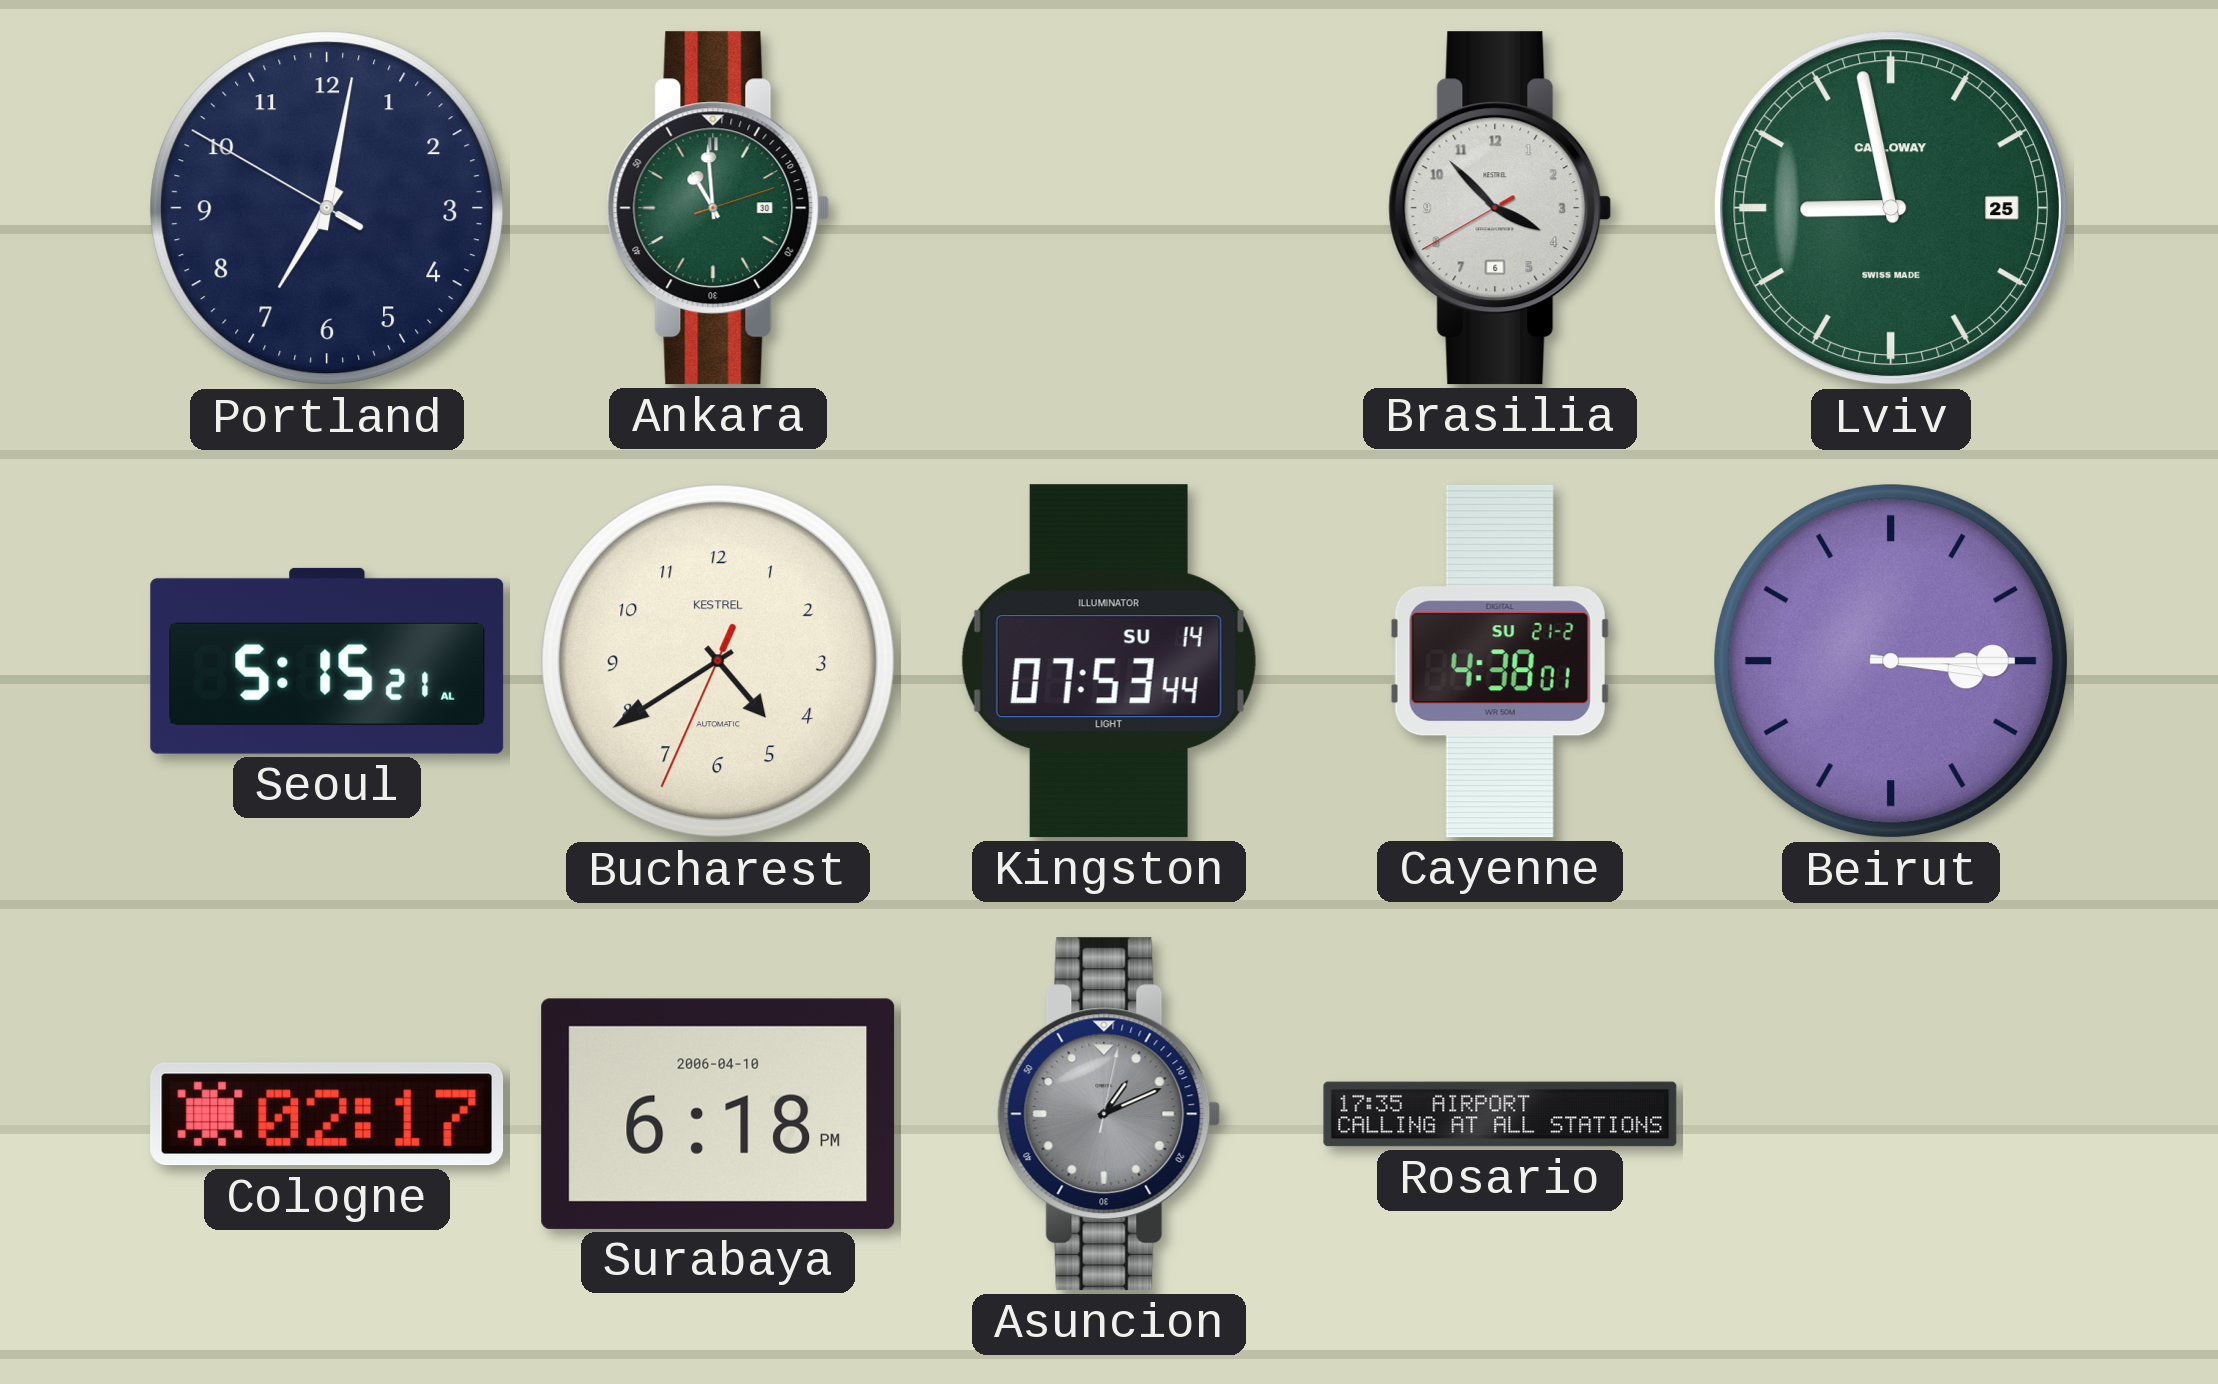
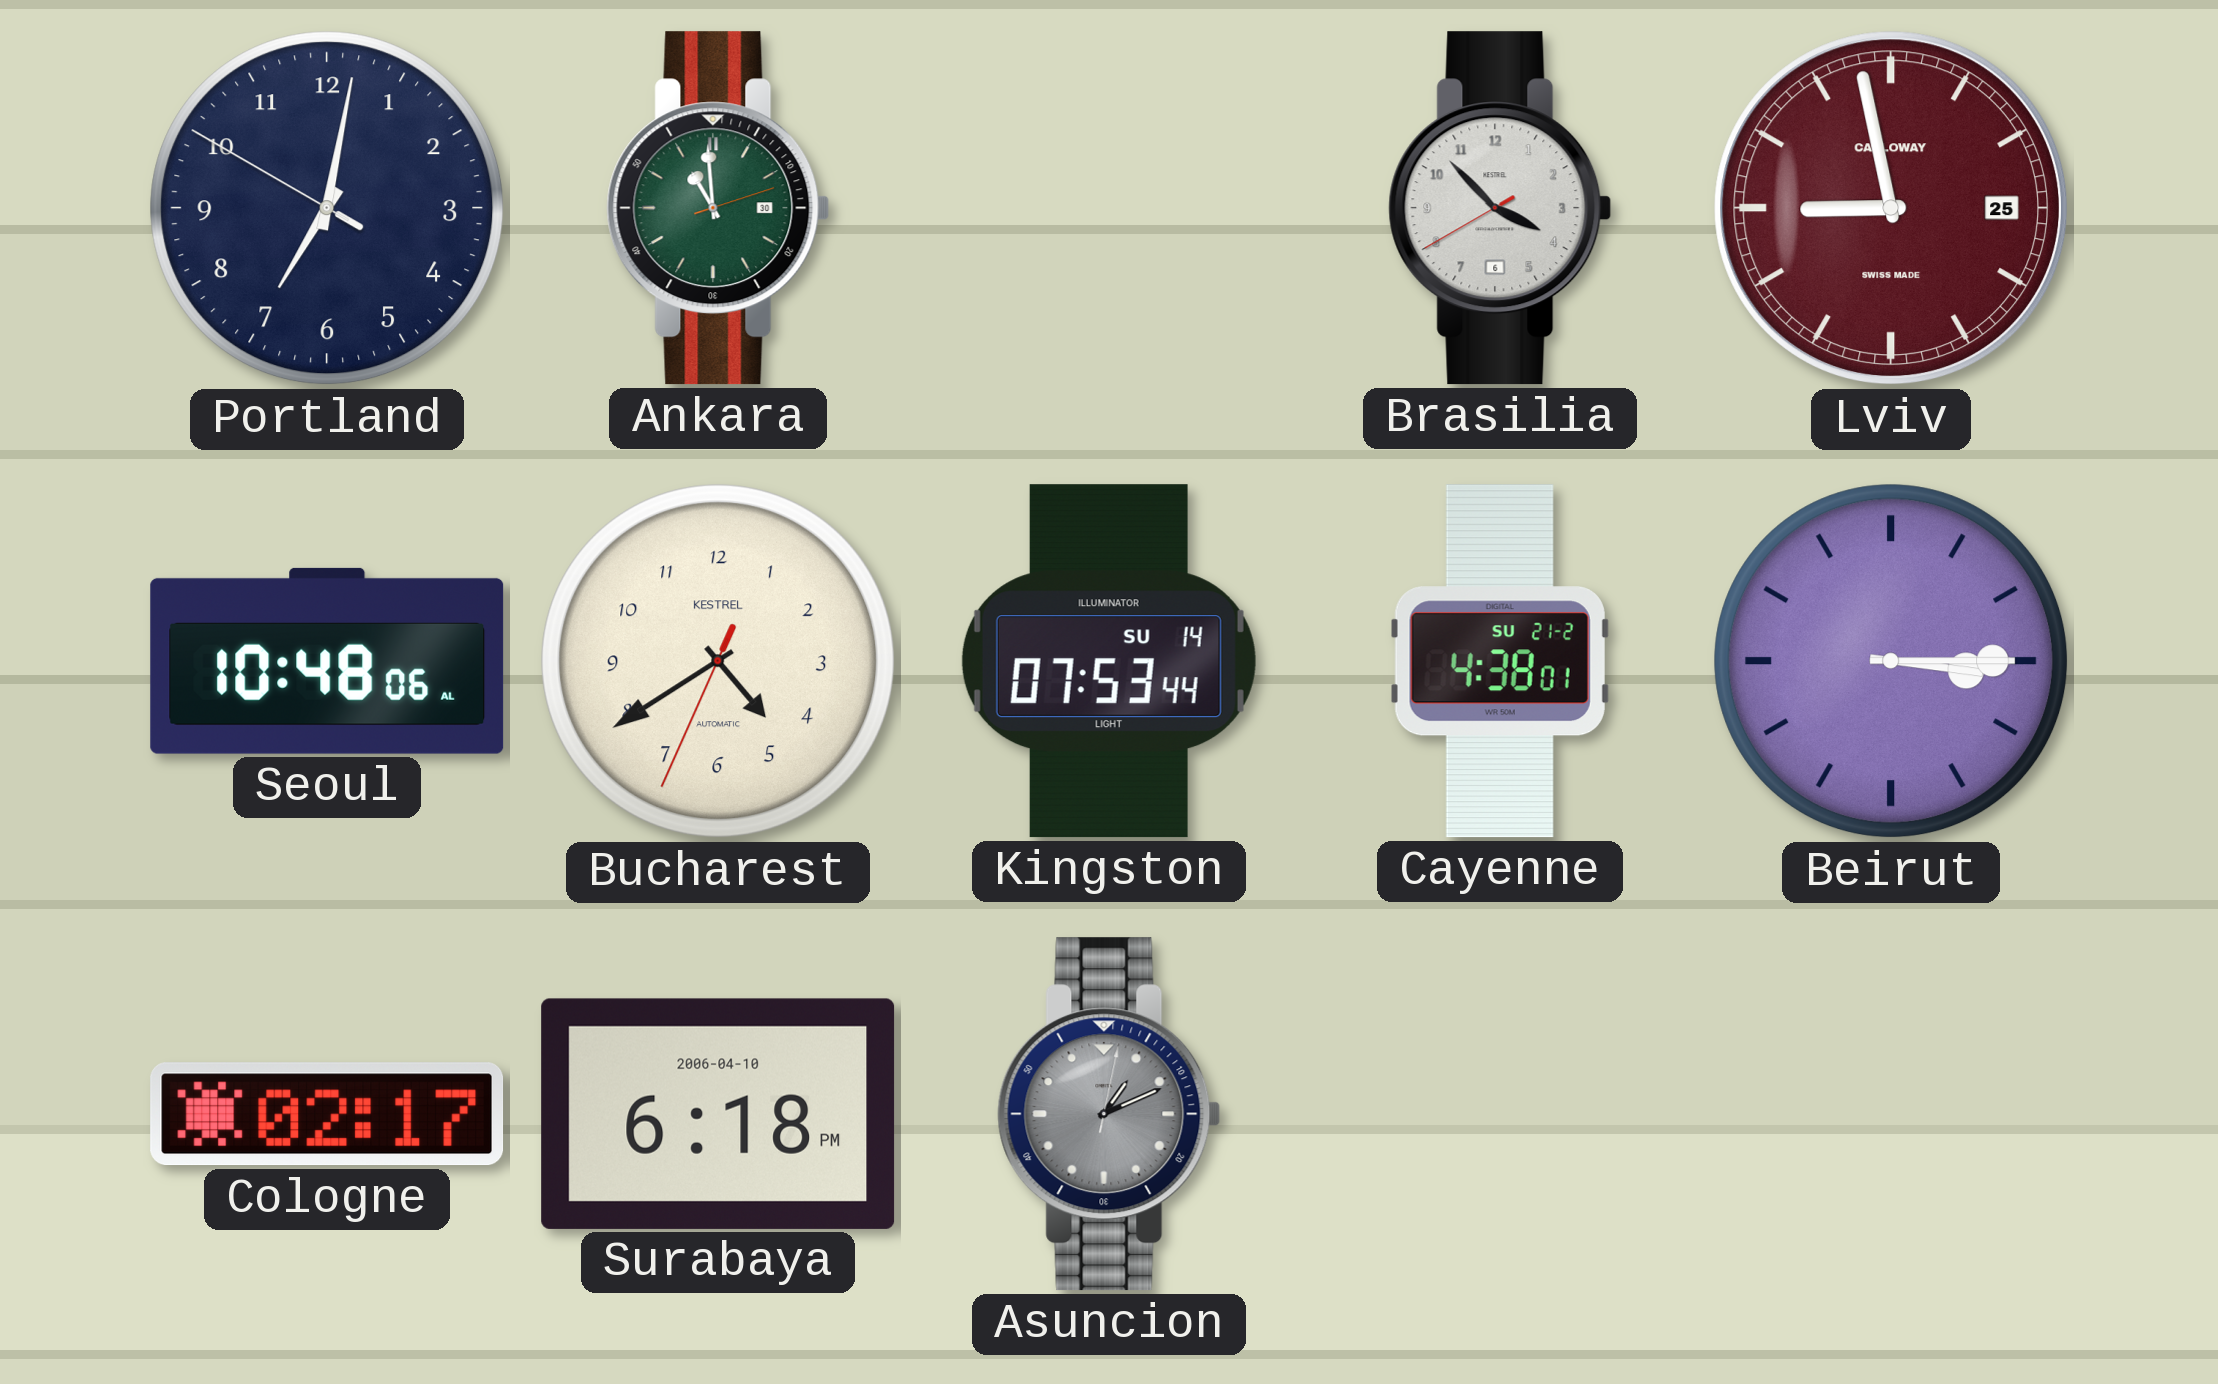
Lviv dial: green -> burgundy (1891, 208)
Seoul: 5:15 -> 10:48 (327, 661)
Rosario: 17:35 -> none (1500, 1114)
